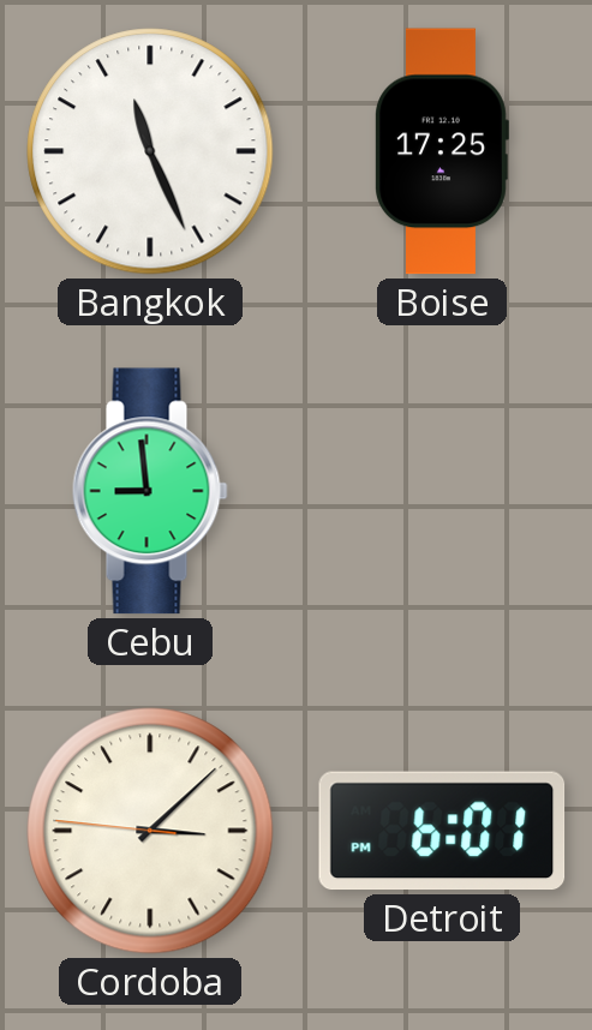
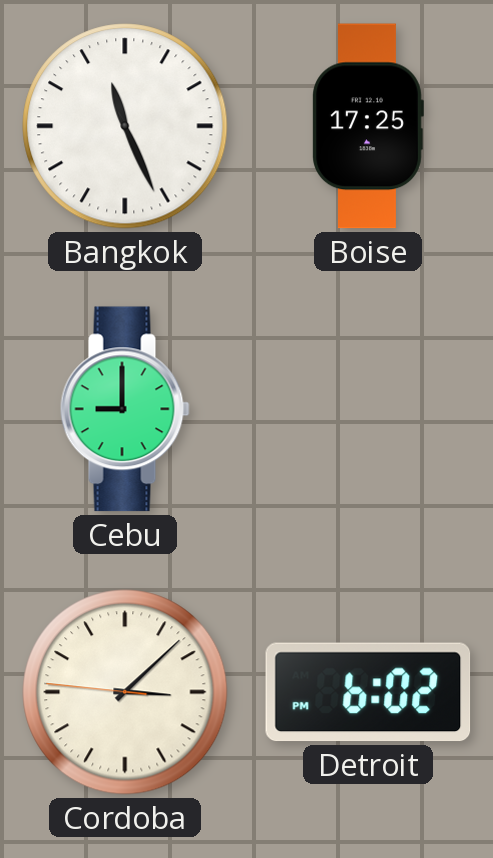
Cebu: 8:59 -> 9:00 (125, 409)
Detroit: 6:01 -> 6:02 (368, 692)
